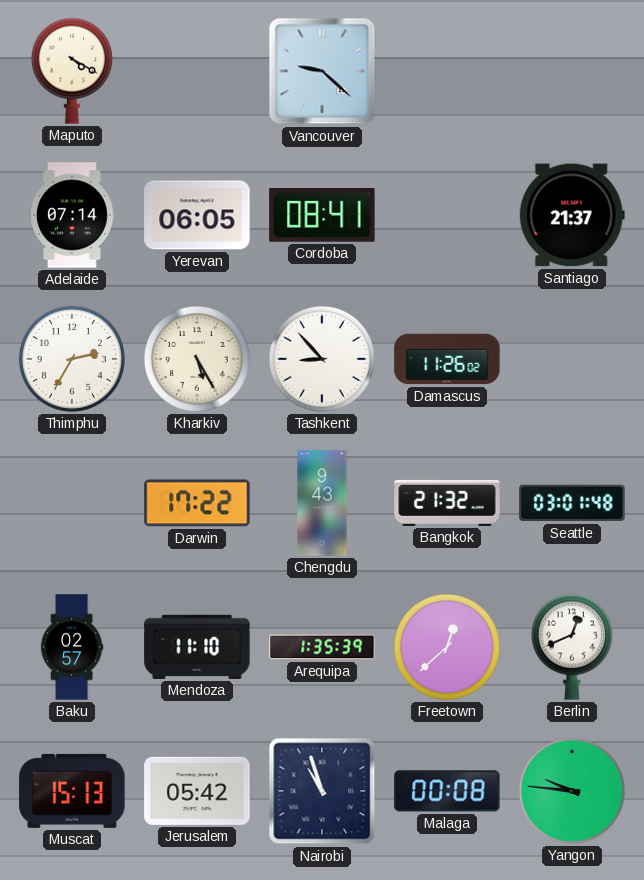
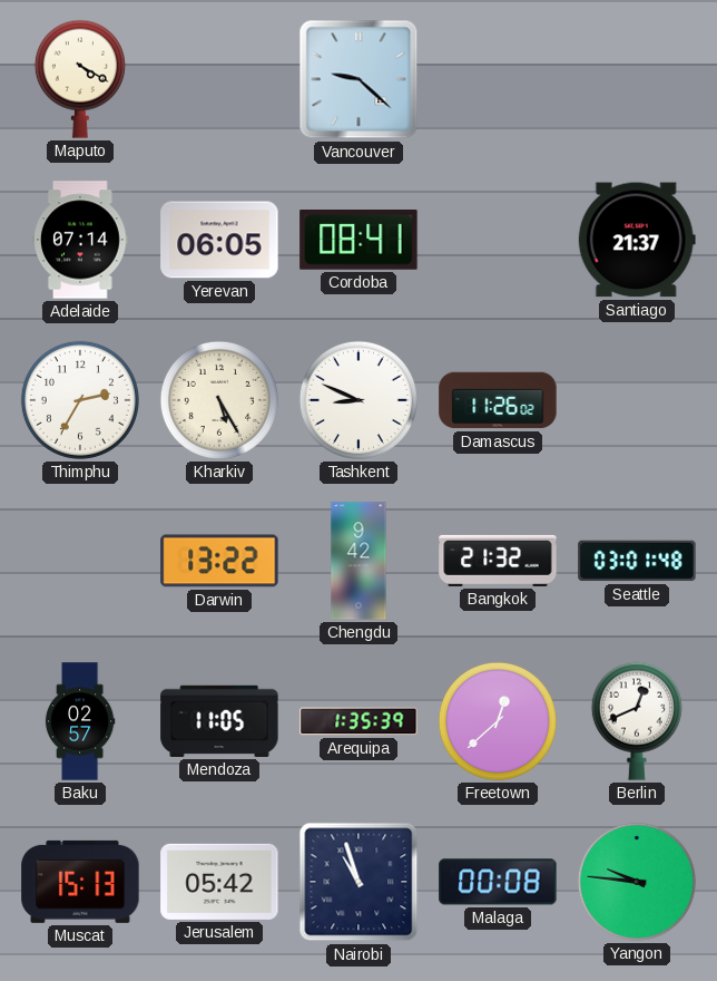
Tashkent: 8:53 -> 8:49 (358, 400)
Darwin: 17:22 -> 13:22 (219, 561)
Chengdu: 9:43 -> 9:42 (358, 561)
Mendoza: 11:10 -> 11:05 (219, 721)
